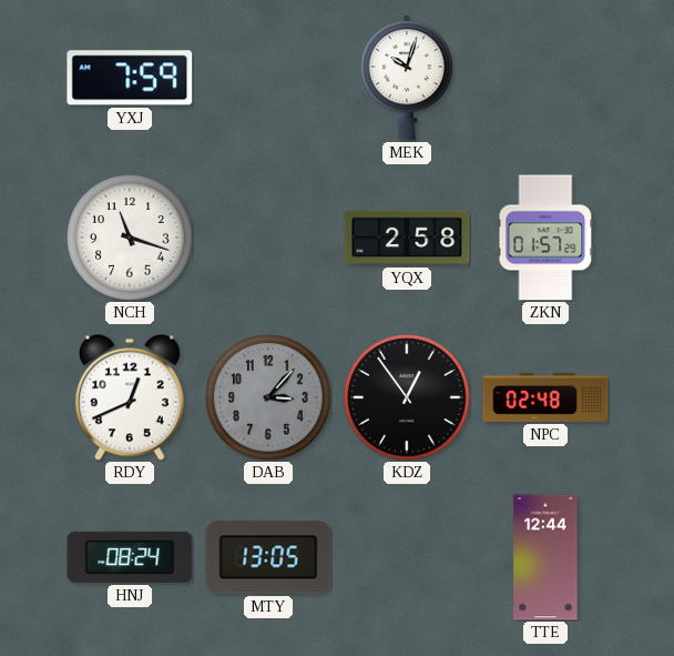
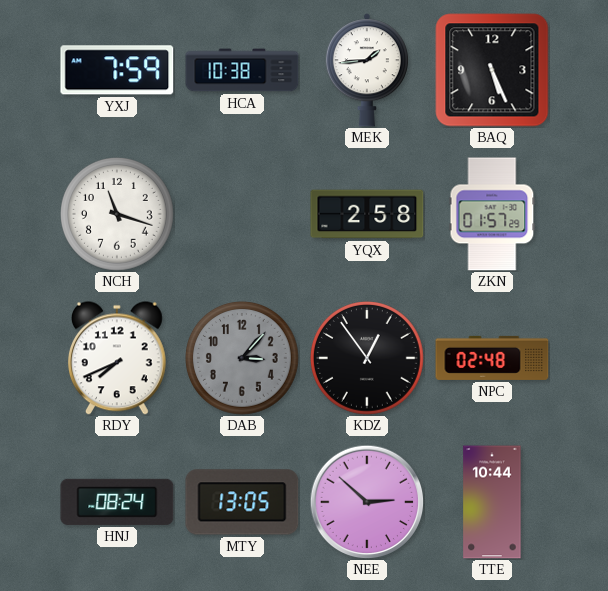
HCA: none -> 10:38 (242, 70)
MEK: 10:03 -> 1:44 (367, 70)
BAQ: none -> 5:26 (492, 70)
RDY: 12:41 -> 7:41 (117, 358)
NEE: none -> 2:52 (367, 502)
TTE: 12:44 -> 10:44 (492, 502)
